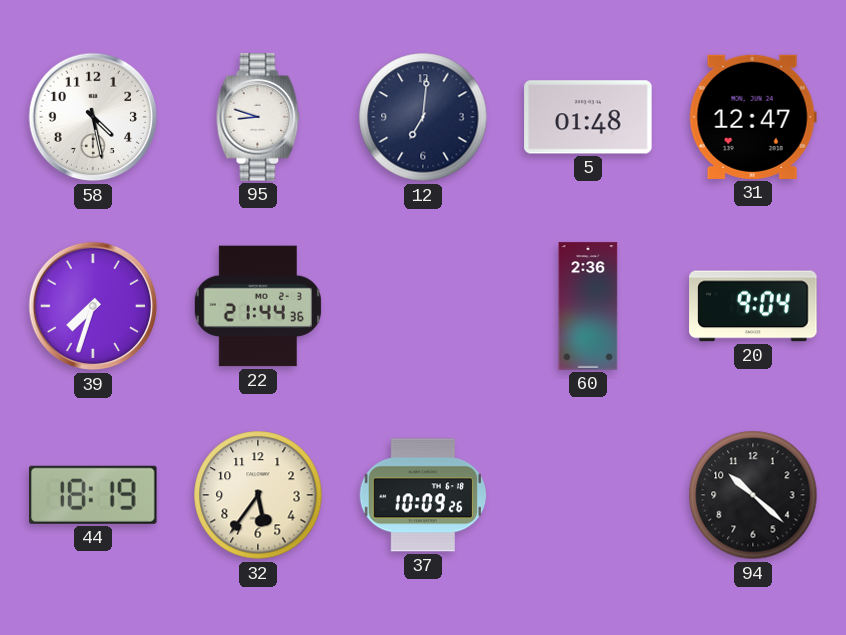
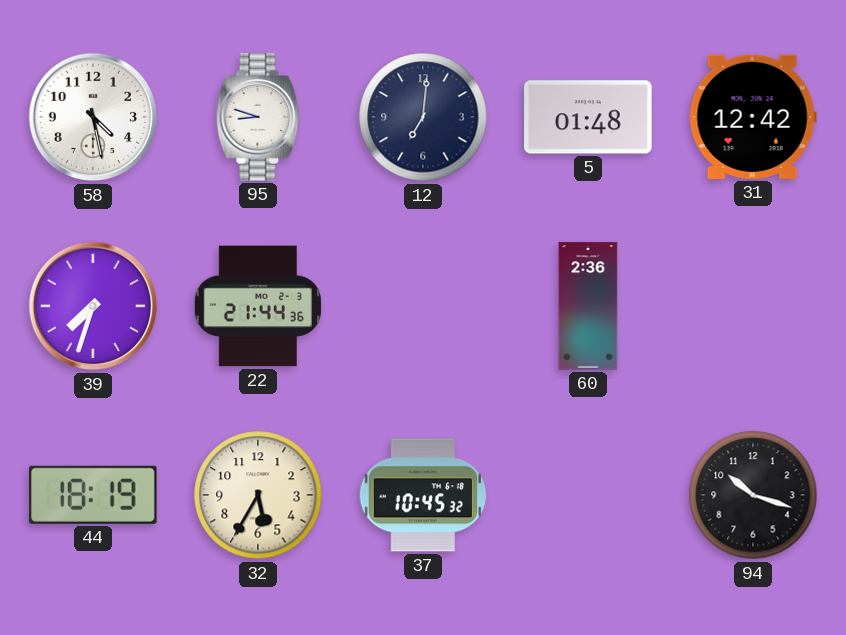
31: 12:47 -> 12:42 (753, 117)
20: 9:04 -> none (753, 306)
32: 5:36 -> 5:35 (258, 495)
37: 10:09 -> 10:45 (422, 495)
94: 10:22 -> 10:18 (753, 495)
